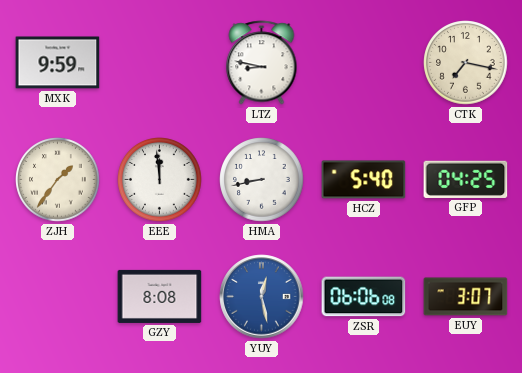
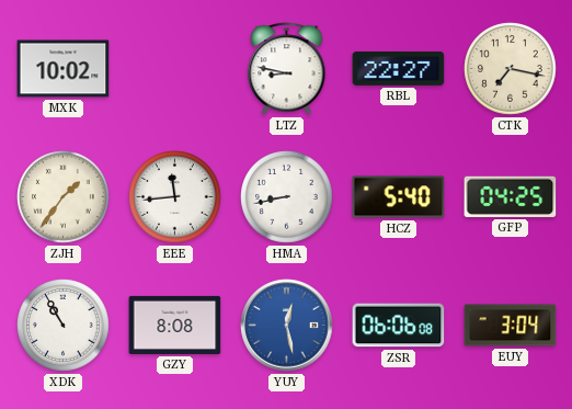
MXK: 9:59 -> 10:02 (64, 69)
RBL: none -> 22:27 (399, 68)
EEE: 11:59 -> 11:44 (175, 197)
XDK: none -> 10:55 (64, 326)
EUY: 3:07 -> 3:04 (511, 326)
